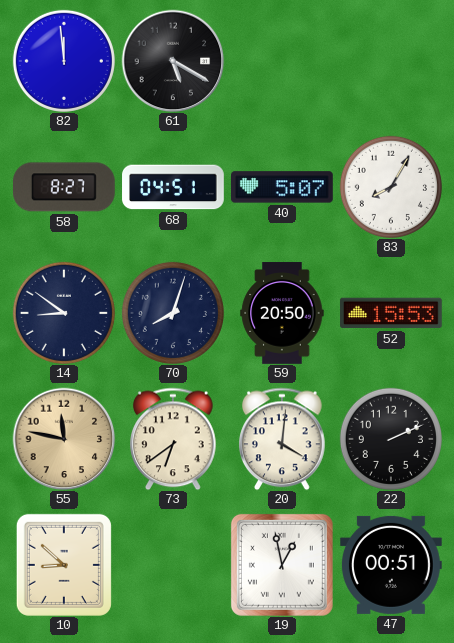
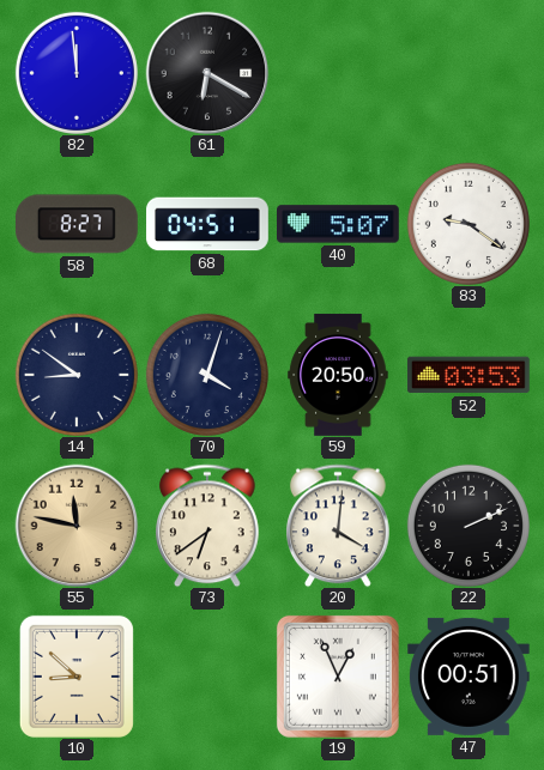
61: 5:20 -> 6:20 (207, 73)
83: 8:05 -> 9:21 (469, 224)
70: 8:03 -> 4:03 (207, 375)
52: 15:53 -> 03:53 (470, 375)
19: 12:58 -> 12:56 (338, 677)
